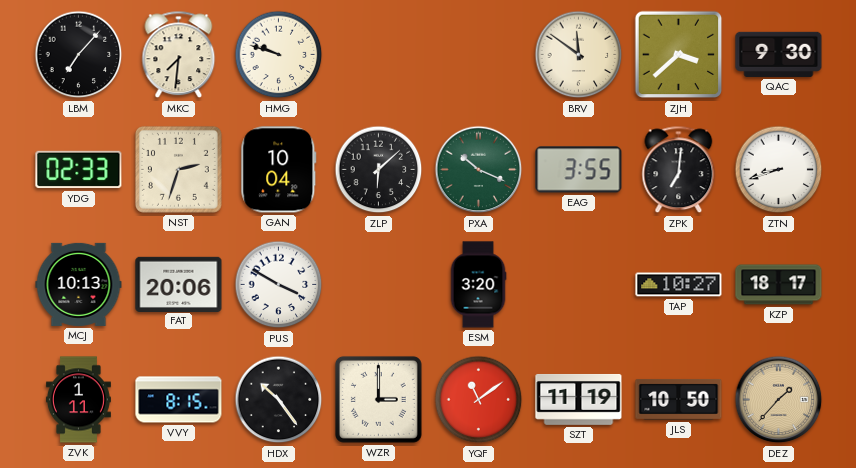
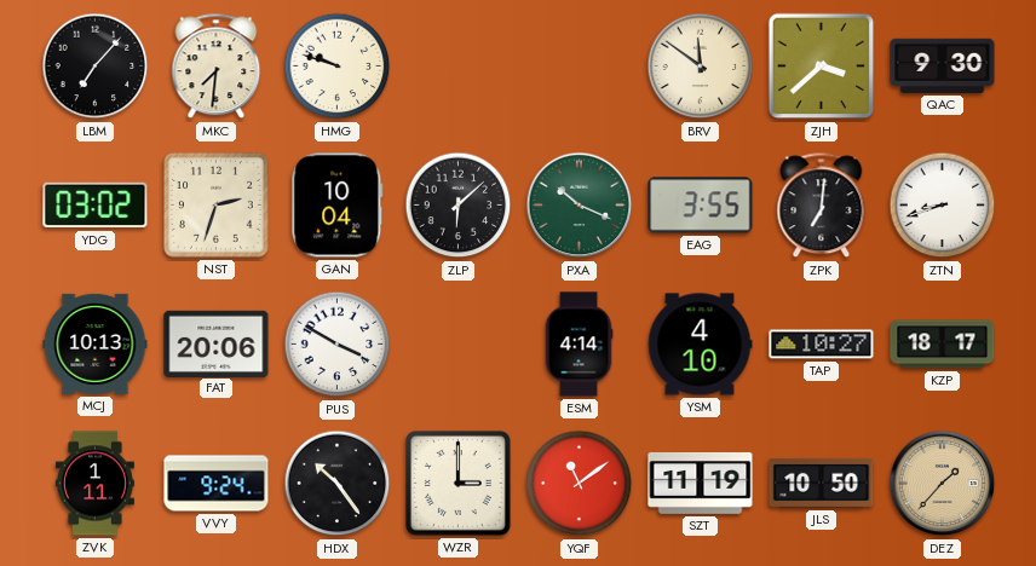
YDG: 02:33 -> 03:02 (96, 206)
ESM: 3:20 -> 4:14 (579, 345)
YSM: none -> 4:10 (700, 345)
VVY: 8:15 -> 9:24 (217, 484)
